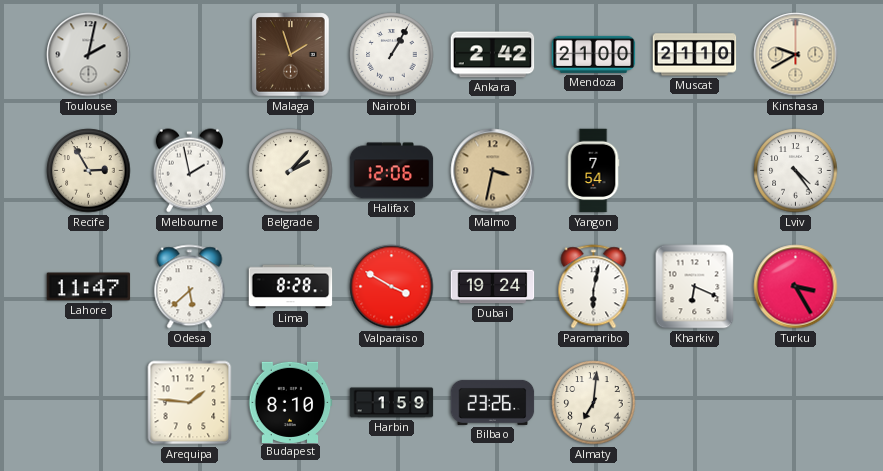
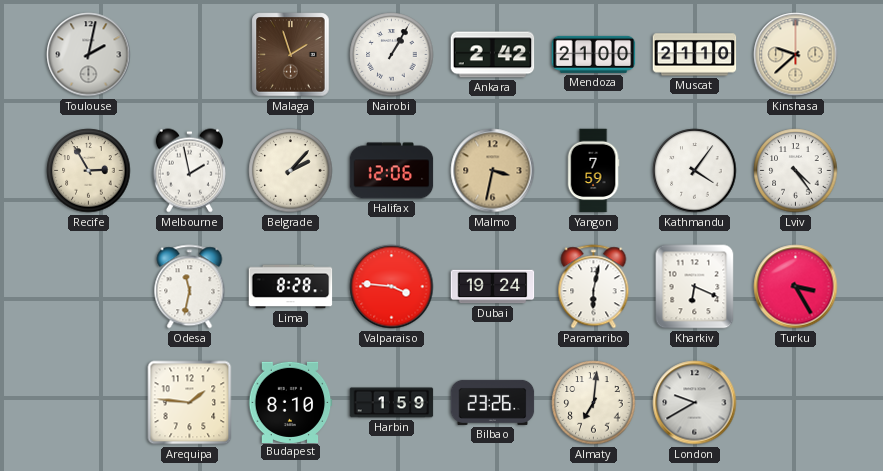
Kinshasa: 9:40 -> 9:38 (796, 55)
Yangon: 7:54 -> 7:59 (593, 171)
Kathmandu: none -> 4:06 (695, 171)
Lahore: 11:47 -> none (89, 287)
Odesa: 5:38 -> 11:32 (190, 287)
Valparaiso: 3:50 -> 3:46 (392, 287)
London: none -> 9:40 (695, 403)
